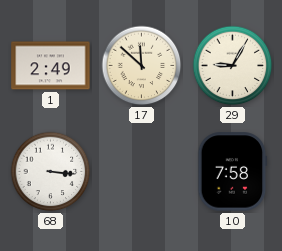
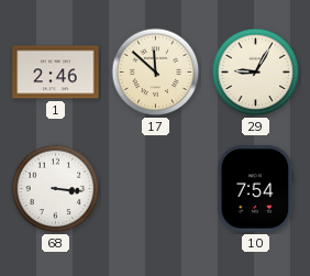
1: 2:49 -> 2:46 (56, 73)
10: 7:58 -> 7:54 (256, 189)
